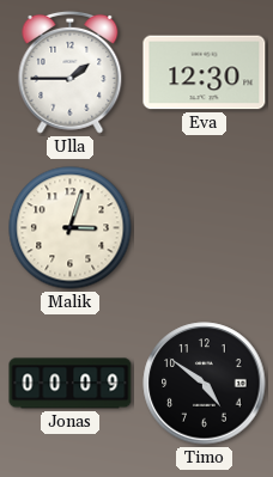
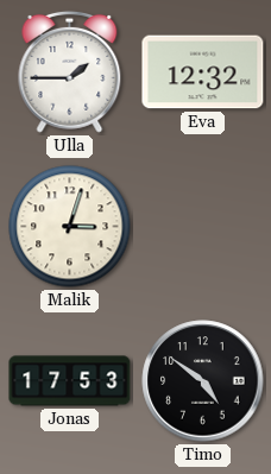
Eva: 12:30 -> 12:32 (203, 72)
Jonas: 00:09 -> 17:53 (70, 381)
